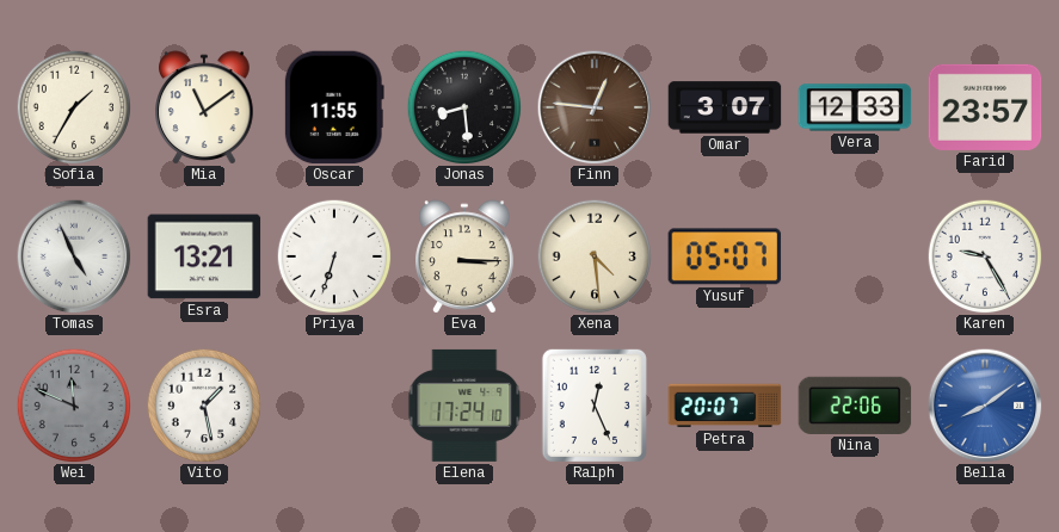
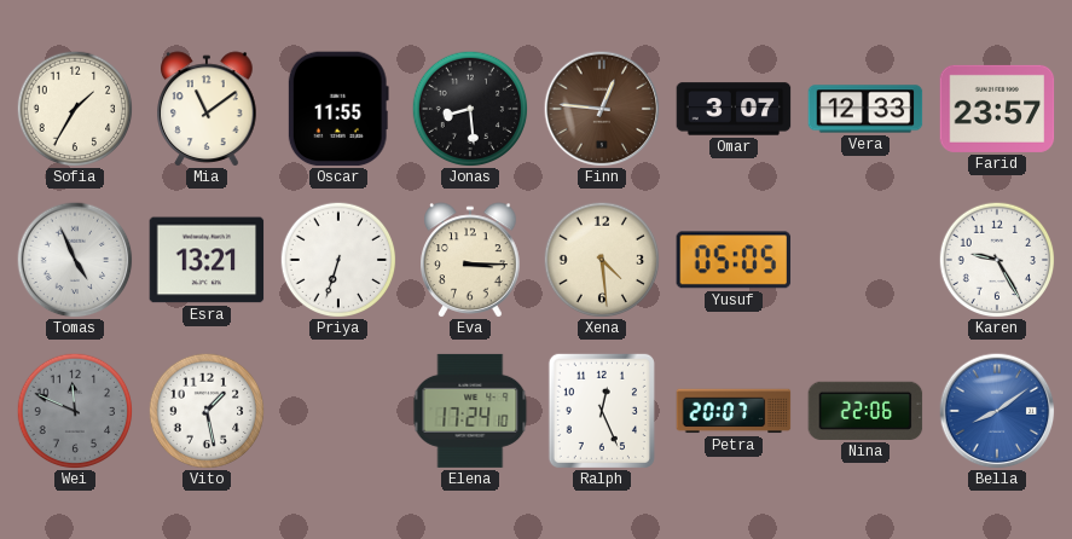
Yusuf: 05:07 -> 05:05 (734, 260)
